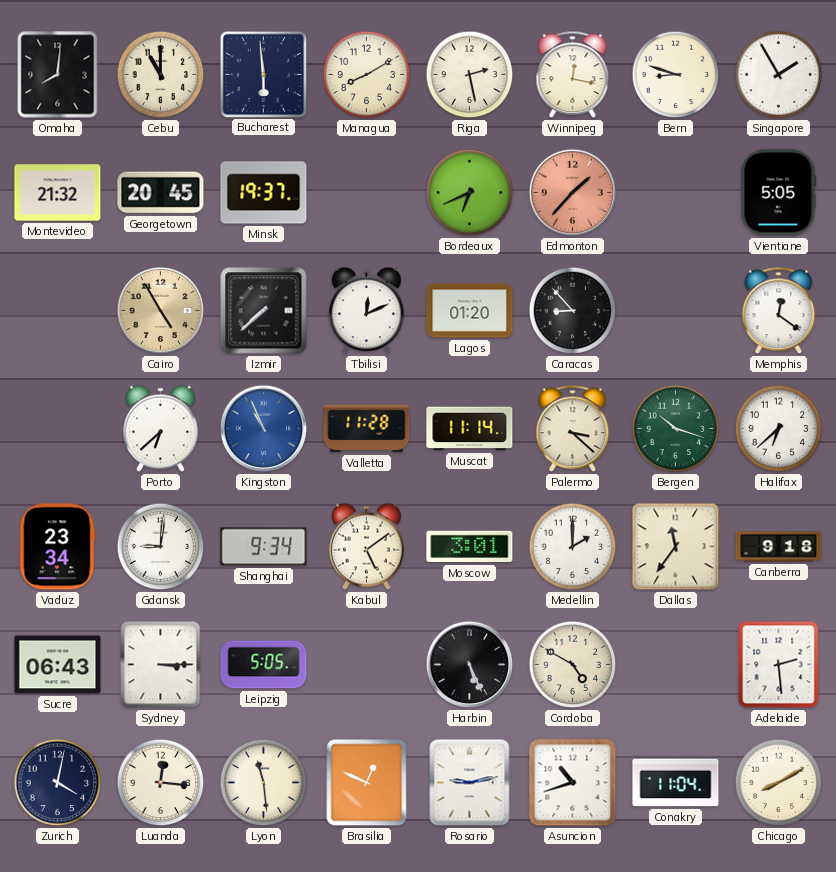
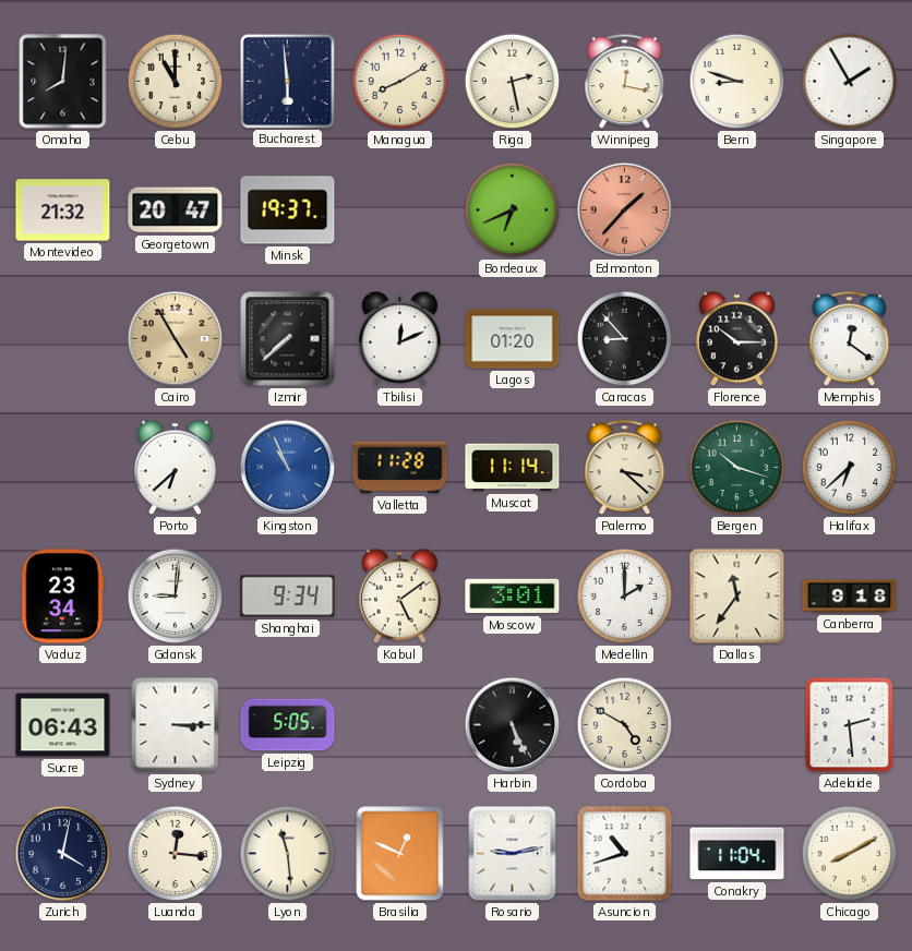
Georgetown: 20:45 -> 20:47 (176, 210)
Vientiane: 5:05 -> none (779, 193)
Florence: none -> 10:15 (737, 339)
